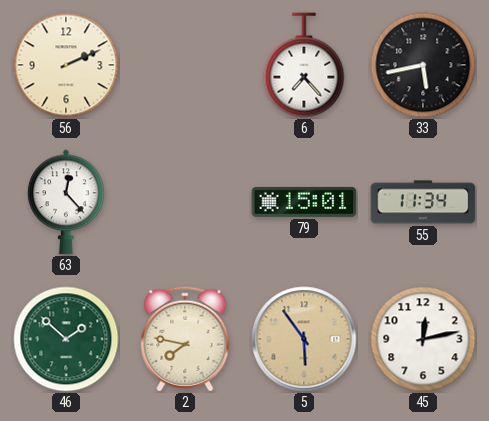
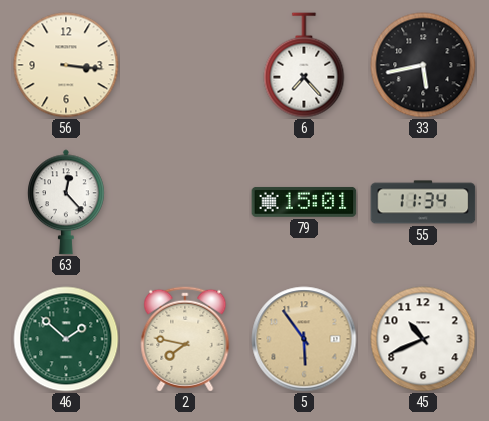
56: 2:11 -> 3:16 (66, 65)
45: 12:13 -> 10:41 (423, 339)
